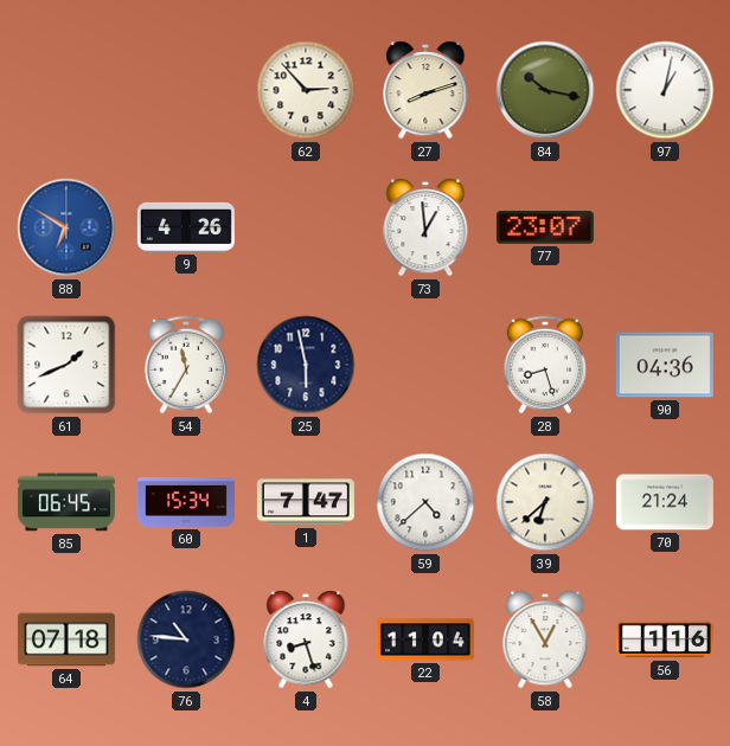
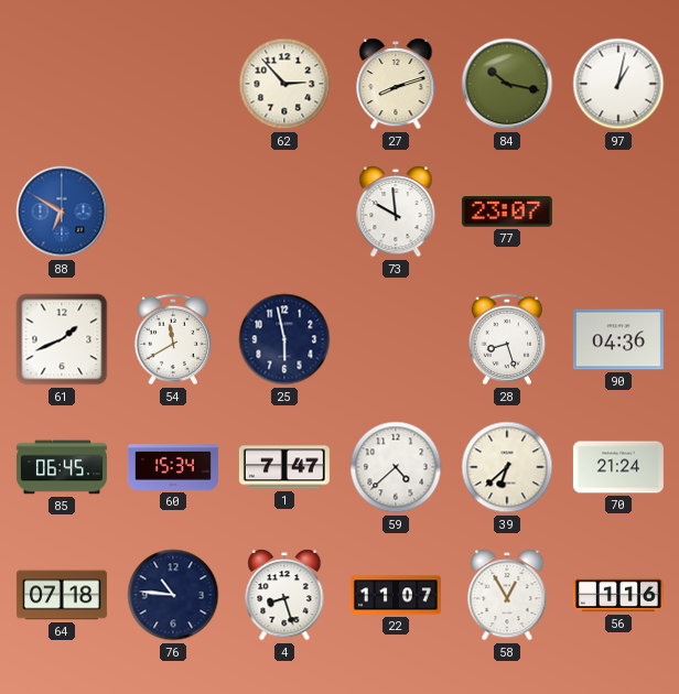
9: 4:26 -> none (186, 227)
73: 12:59 -> 9:59 (396, 212)
54: 11:35 -> 11:40 (173, 339)
22: 11:04 -> 11:07 (396, 595)
